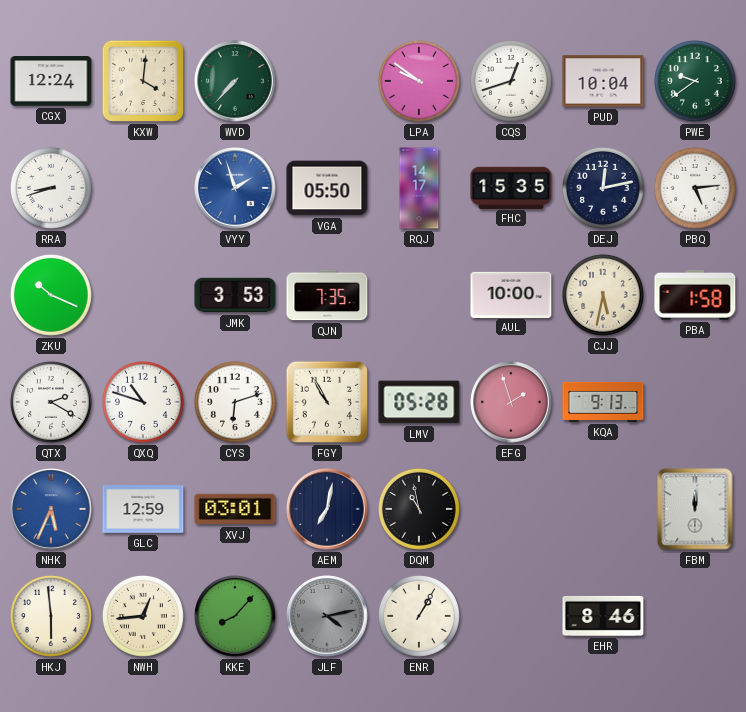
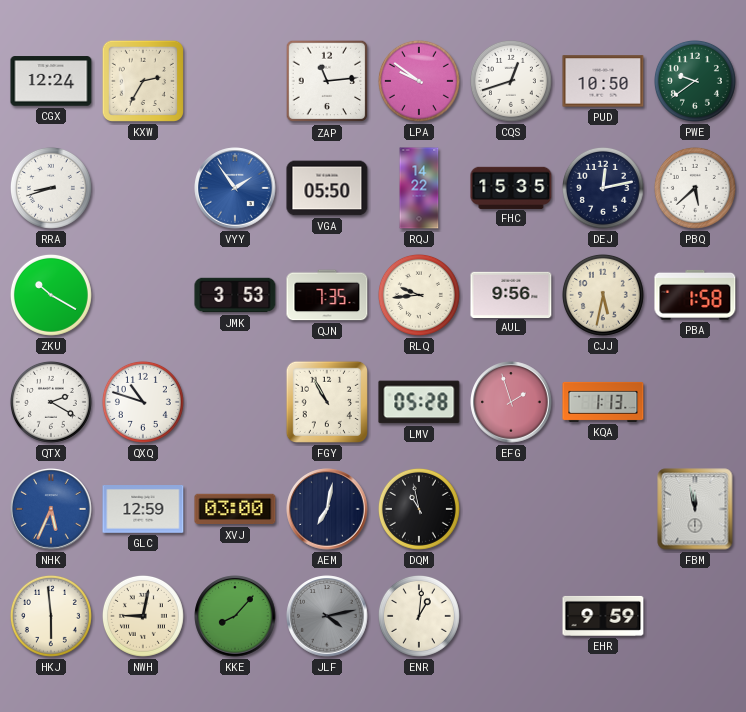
KXW: 4:01 -> 2:35 (143, 81)
WVD: 7:37 -> none (235, 81)
ZAP: none -> 11:14 (327, 81)
PUD: 10:04 -> 10:50 (603, 81)
VYY: 1:57 -> 1:54 (235, 188)
RQJ: 14:17 -> 14:22 (419, 188)
PBQ: 5:14 -> 5:38 (695, 188)
ZKU: 10:19 -> 10:20 (51, 295)
RLQ: none -> 9:44 (419, 295)
AUL: 10:00 -> 9:56 (511, 294)
CYS: 6:12 -> none (235, 402)
KQA: 9:13 -> 1:13 (603, 402)
XVJ: 03:01 -> 03:00 (235, 509)
FBM: 12:01 -> 11:58 (695, 509)
NWH: 12:44 -> 9:02 (143, 616)
ENR: 1:05 -> 1:01 (419, 616)
EHR: 8:46 -> 9:59 (603, 616)
